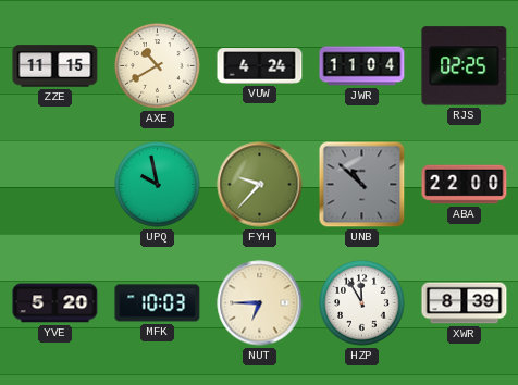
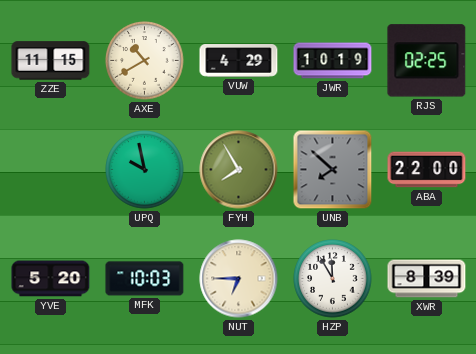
VUW: 4:24 -> 4:29 (239, 61)
JWR: 11:04 -> 10:19 (333, 61)
FYH: 9:37 -> 7:55 (239, 170)
UNB: 10:52 -> 7:52 (333, 170)
